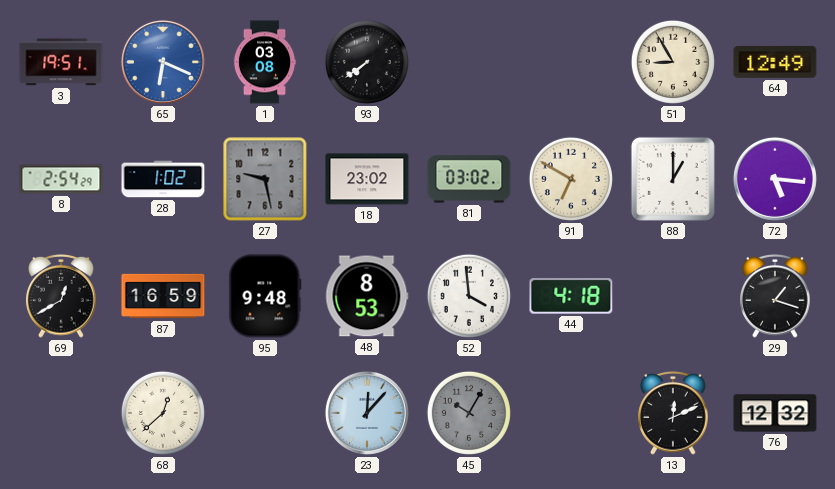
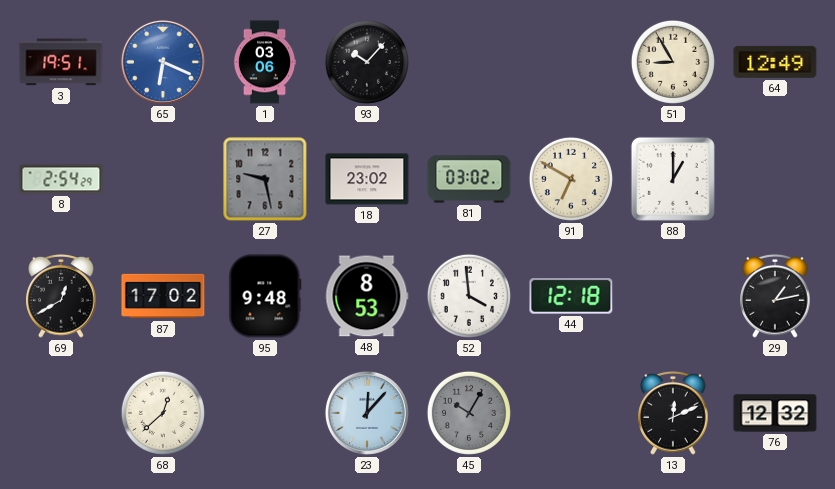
1: 03:08 -> 03:06 (265, 62)
93: 7:39 -> 10:07 (367, 62)
28: 1:02 -> none (163, 179)
72: 5:16 -> none (775, 179)
87: 16:59 -> 17:02 (163, 296)
44: 4:18 -> 12:18 (571, 296)
29: 1:18 -> 1:13 (775, 297)
